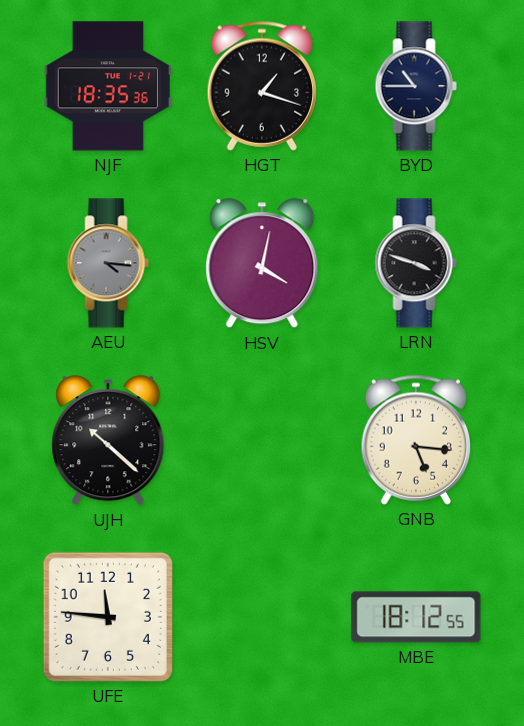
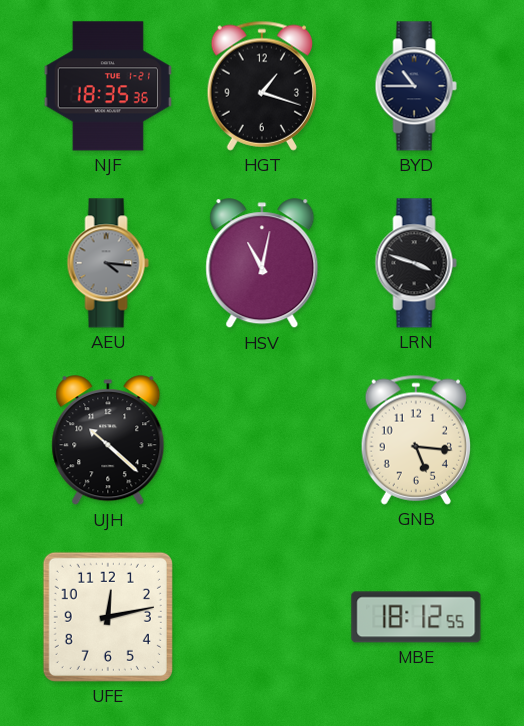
HSV: 4:02 -> 11:02 (262, 264)
UFE: 11:46 -> 12:13 (108, 617)
